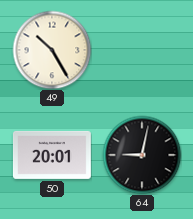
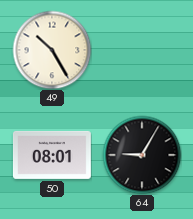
50: 20:01 -> 08:01 (52, 155)
64: 9:02 -> 9:05 (142, 155)
